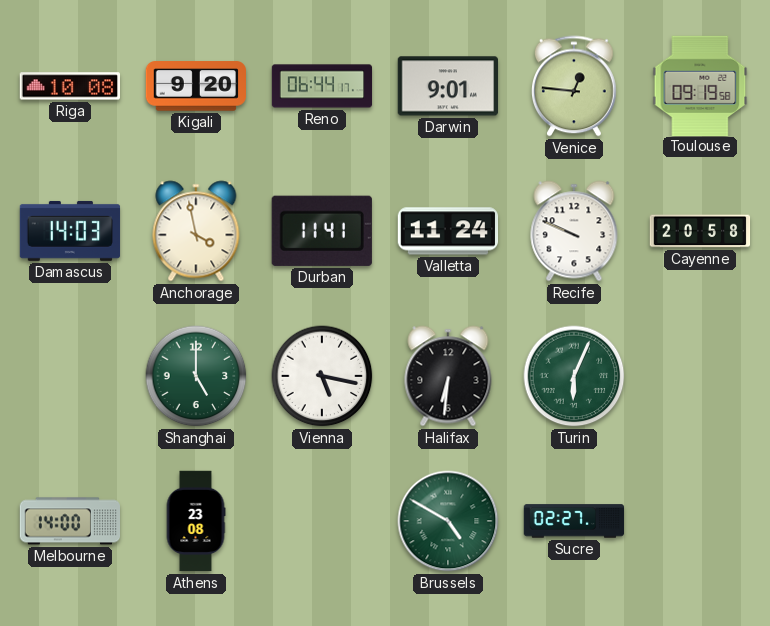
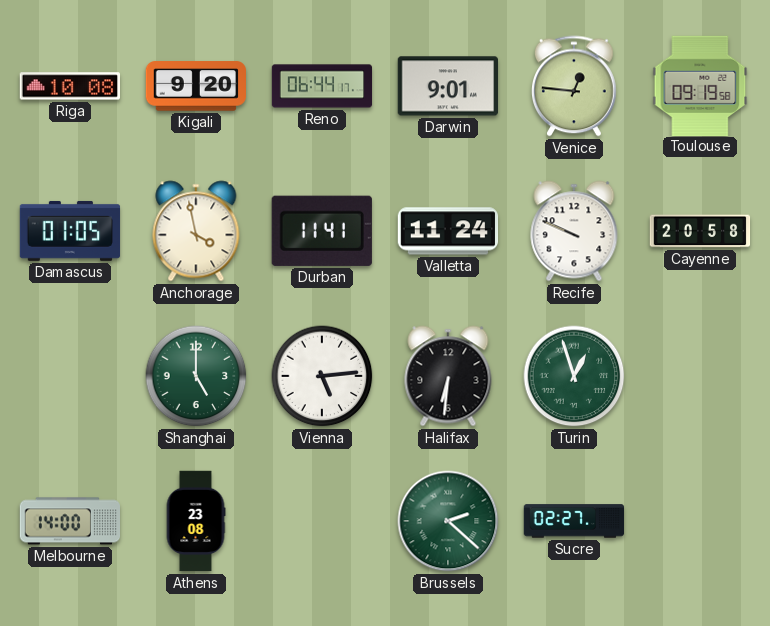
Damascus: 14:03 -> 01:05 (70, 231)
Vienna: 5:17 -> 5:14 (322, 376)
Turin: 6:04 -> 12:57 (574, 376)
Brussels: 4:50 -> 2:22 (448, 521)
